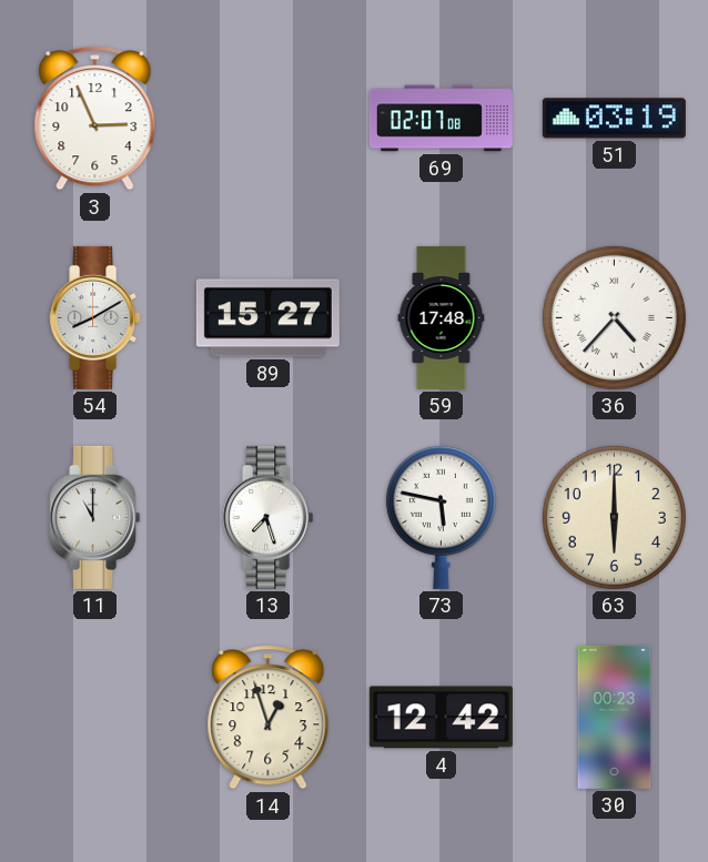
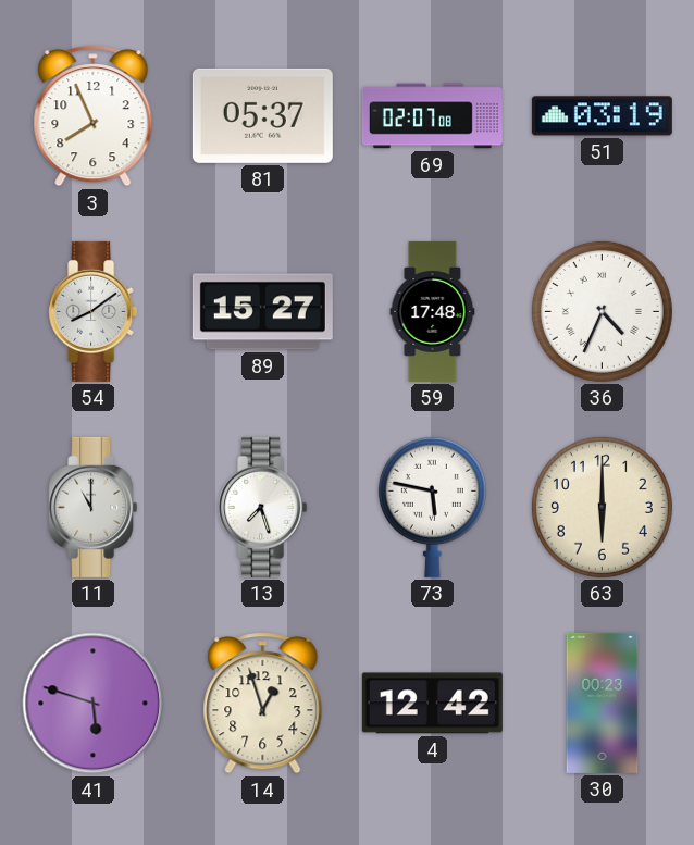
3: 2:56 -> 7:56 (94, 116)
81: none -> 05:37 (262, 115)
54: 8:10 -> 8:09 (94, 311)
36: 4:37 -> 4:34 (602, 311)
41: none -> 5:48 (94, 704)
